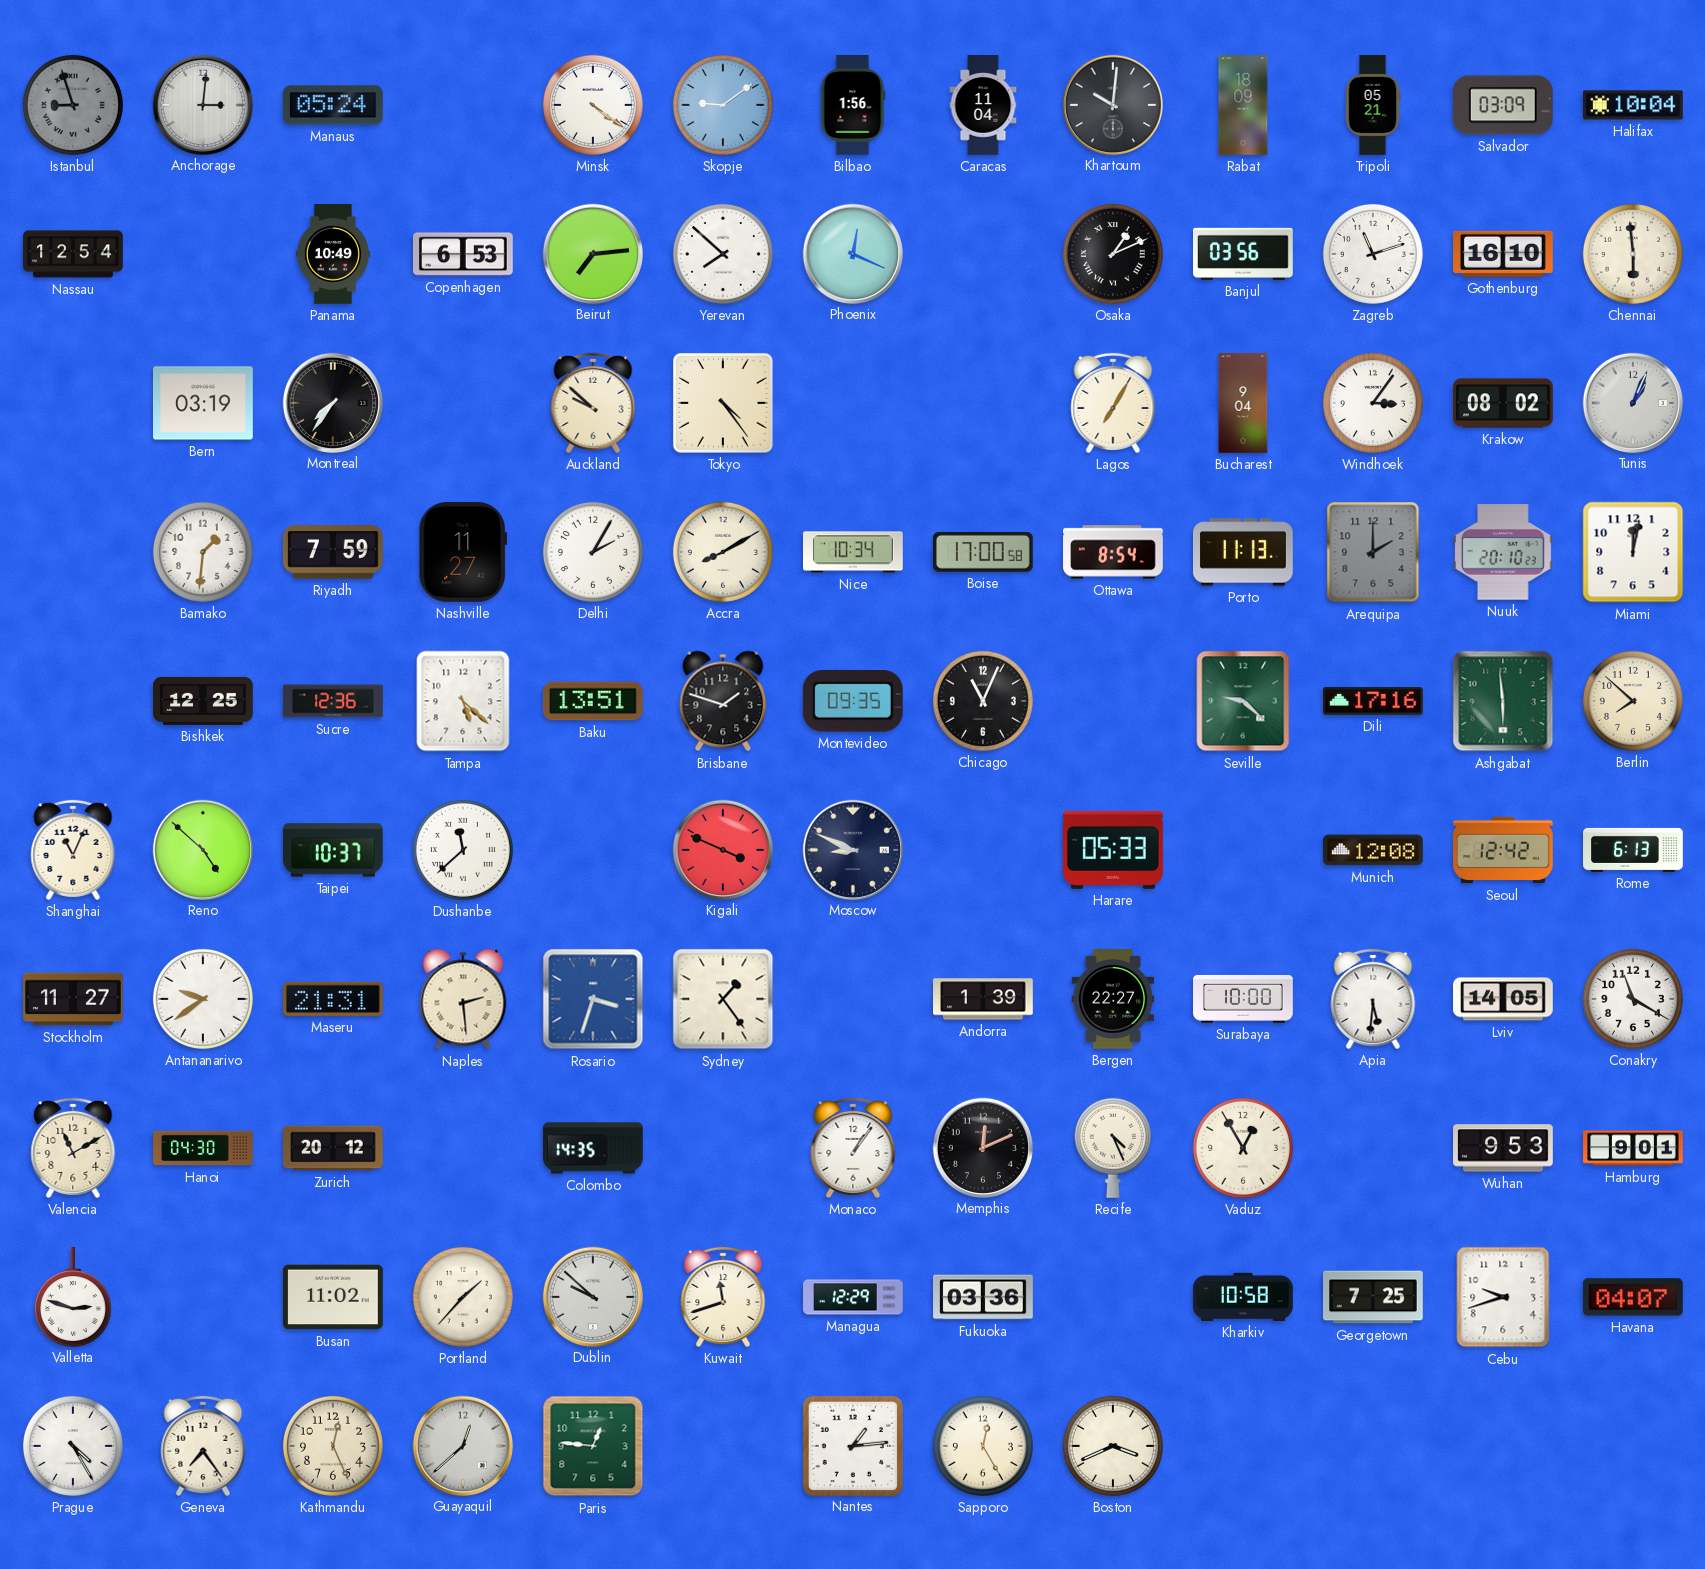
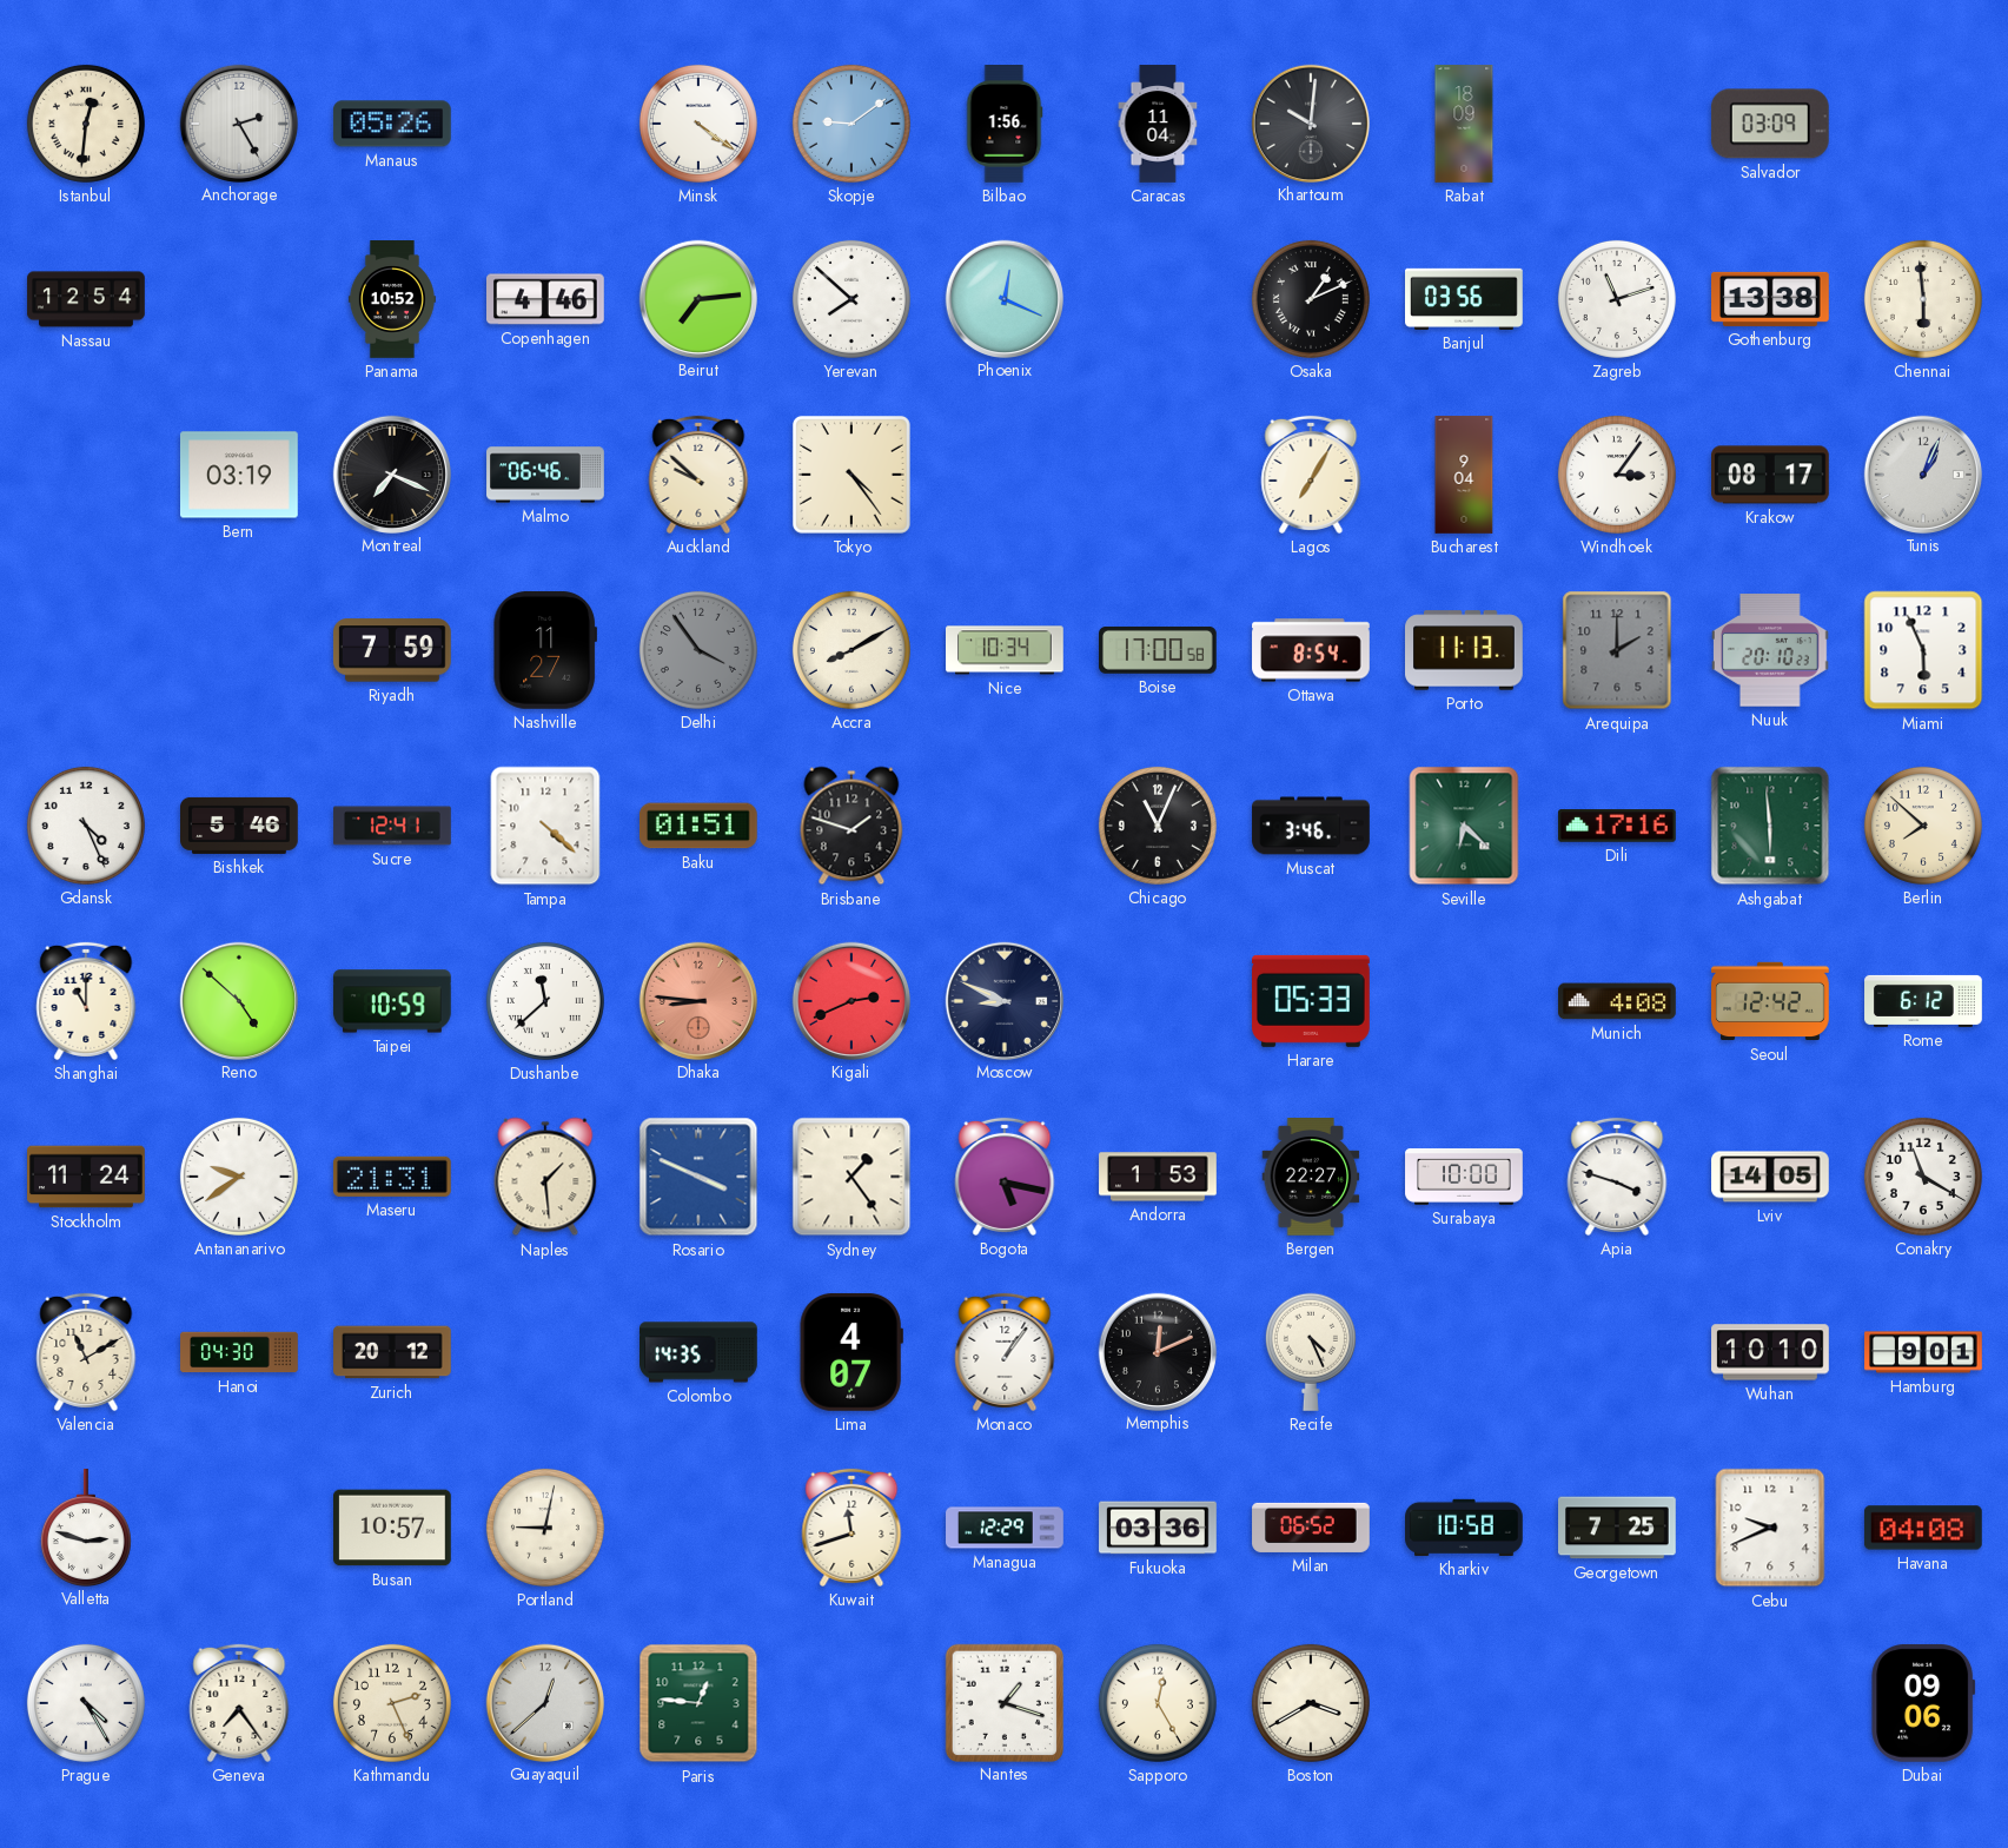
Istanbul: 8:57 -> 12:31 (86, 124)
Istanbul dial: grey -> cream (86, 124)
Anchorage: 3:01 -> 2:25 (238, 122)
Manaus: 05:24 -> 05:26 (392, 124)
Tripoli: 05:21 -> none (1373, 105)
Halifax: 10:04 -> none (1634, 105)
Panama: 10:49 -> 10:52 (392, 299)
Copenhagen: 6:53 -> 4:46 (546, 299)
Gothenburg: 16:10 -> 13:38 (1771, 299)
Montreal: 7:36 -> 7:19 (391, 473)
Malmo: none -> 06:46 (545, 475)
Krakow: 08:02 -> 08:17 (1771, 475)
Bamako: 1:31 -> none (203, 552)
Delhi: 2:05 -> 3:54 (698, 650)
Delhi dial: white -> grey (698, 650)
Miami: 12:02 -> 5:56 (1923, 650)
Gdansk: none -> 4:26 (86, 826)
Bishkek: 12:25 -> 5:46 (239, 826)
Sucre: 12:36 -> 12:41 (392, 826)
Tampa: 5:22 -> 4:22 (545, 826)
Baku: 13:51 -> 01:51 (698, 826)
Montevideo: 09:35 -> none (853, 701)
Muscat: none -> 3:46 (1311, 826)
Seville: 9:22 -> 6:22 (1464, 826)
Shanghai: 11:04 -> 11:00 (86, 1001)
Taipei: 10:37 -> 10:59 (392, 1001)
Dhaka: none -> 8:46 (697, 1000)
Kigali: 3:49 -> 2:41 (850, 1000)
Munich: 12:08 -> 4:08 (1618, 1001)
Rome: 6:13 -> 6:12 (1923, 1001)
Stockholm: 11:27 -> 11:24 (86, 1177)
Naples: 2:29 -> 1:29 (545, 1177)
Rosario: 3:33 -> 3:49 (698, 1177)
Bogota: none -> 5:17 (1005, 1177)
Andorra: 1:39 -> 1:53 (1158, 1177)
Apia: 5:31 -> 3:48 (1617, 1177)
Lima: none -> 4:07 (851, 1352)
Vaduz: 12:55 -> none (1243, 1148)
Wuhan: 9:53 -> 10:10 (1770, 1352)
Busan: 11:02 -> 10:57 (393, 1528)
Portland: 1:37 -> 9:02 (545, 1528)
Dublin: 9:52 -> none (592, 1296)
Milan: none -> 06:52 (1311, 1528)
Cebu: 9:42 -> 9:41 (1770, 1528)
Havana: 04:07 -> 04:08 (1923, 1528)
Kathmandu: 12:26 -> 2:26 (392, 1703)
Nantes: 1:14 -> 1:18 (1003, 1702)
Boston: 3:41 -> 3:40 (1311, 1703)
Dubai: none -> 09:06 (1923, 1703)
